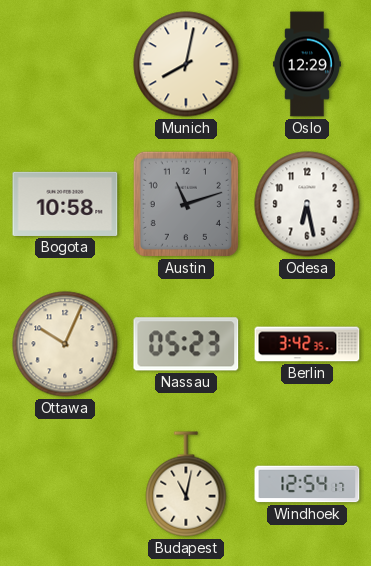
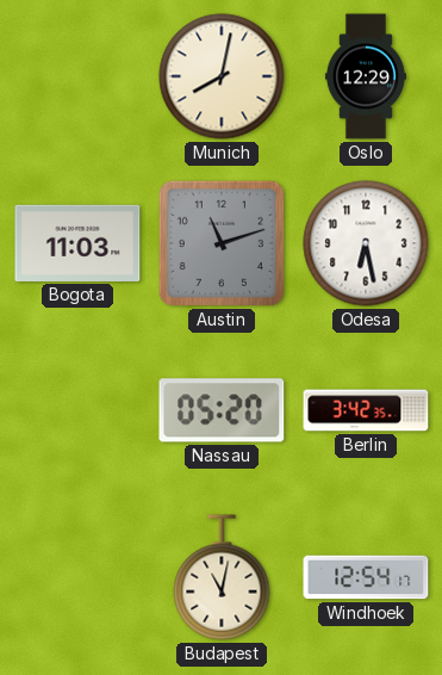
Bogota: 10:58 -> 11:03 (77, 243)
Ottawa: 10:04 -> none (65, 344)
Nassau: 05:23 -> 05:20 (222, 410)
